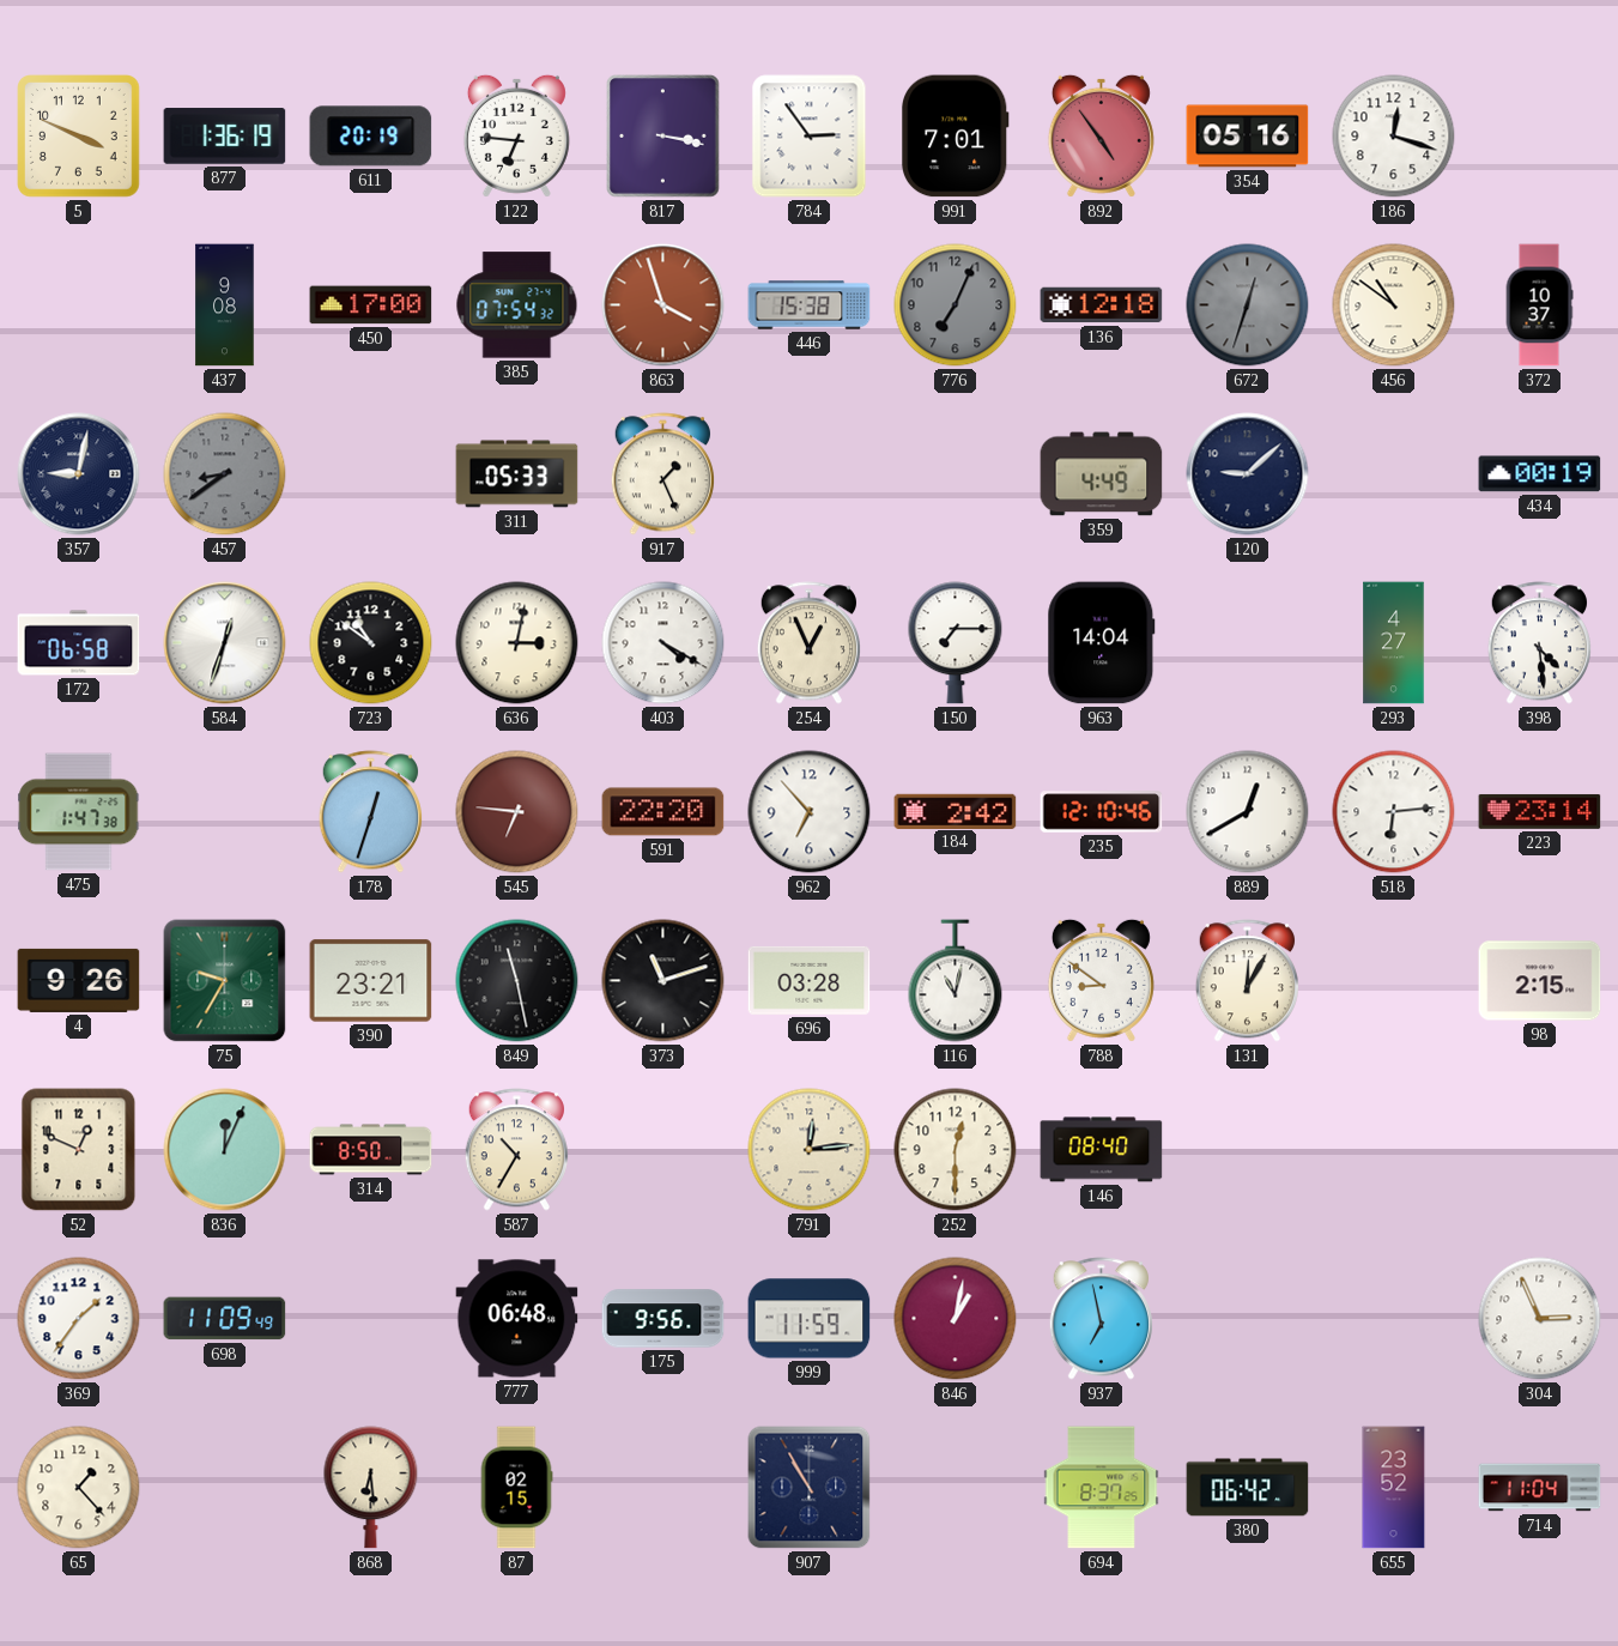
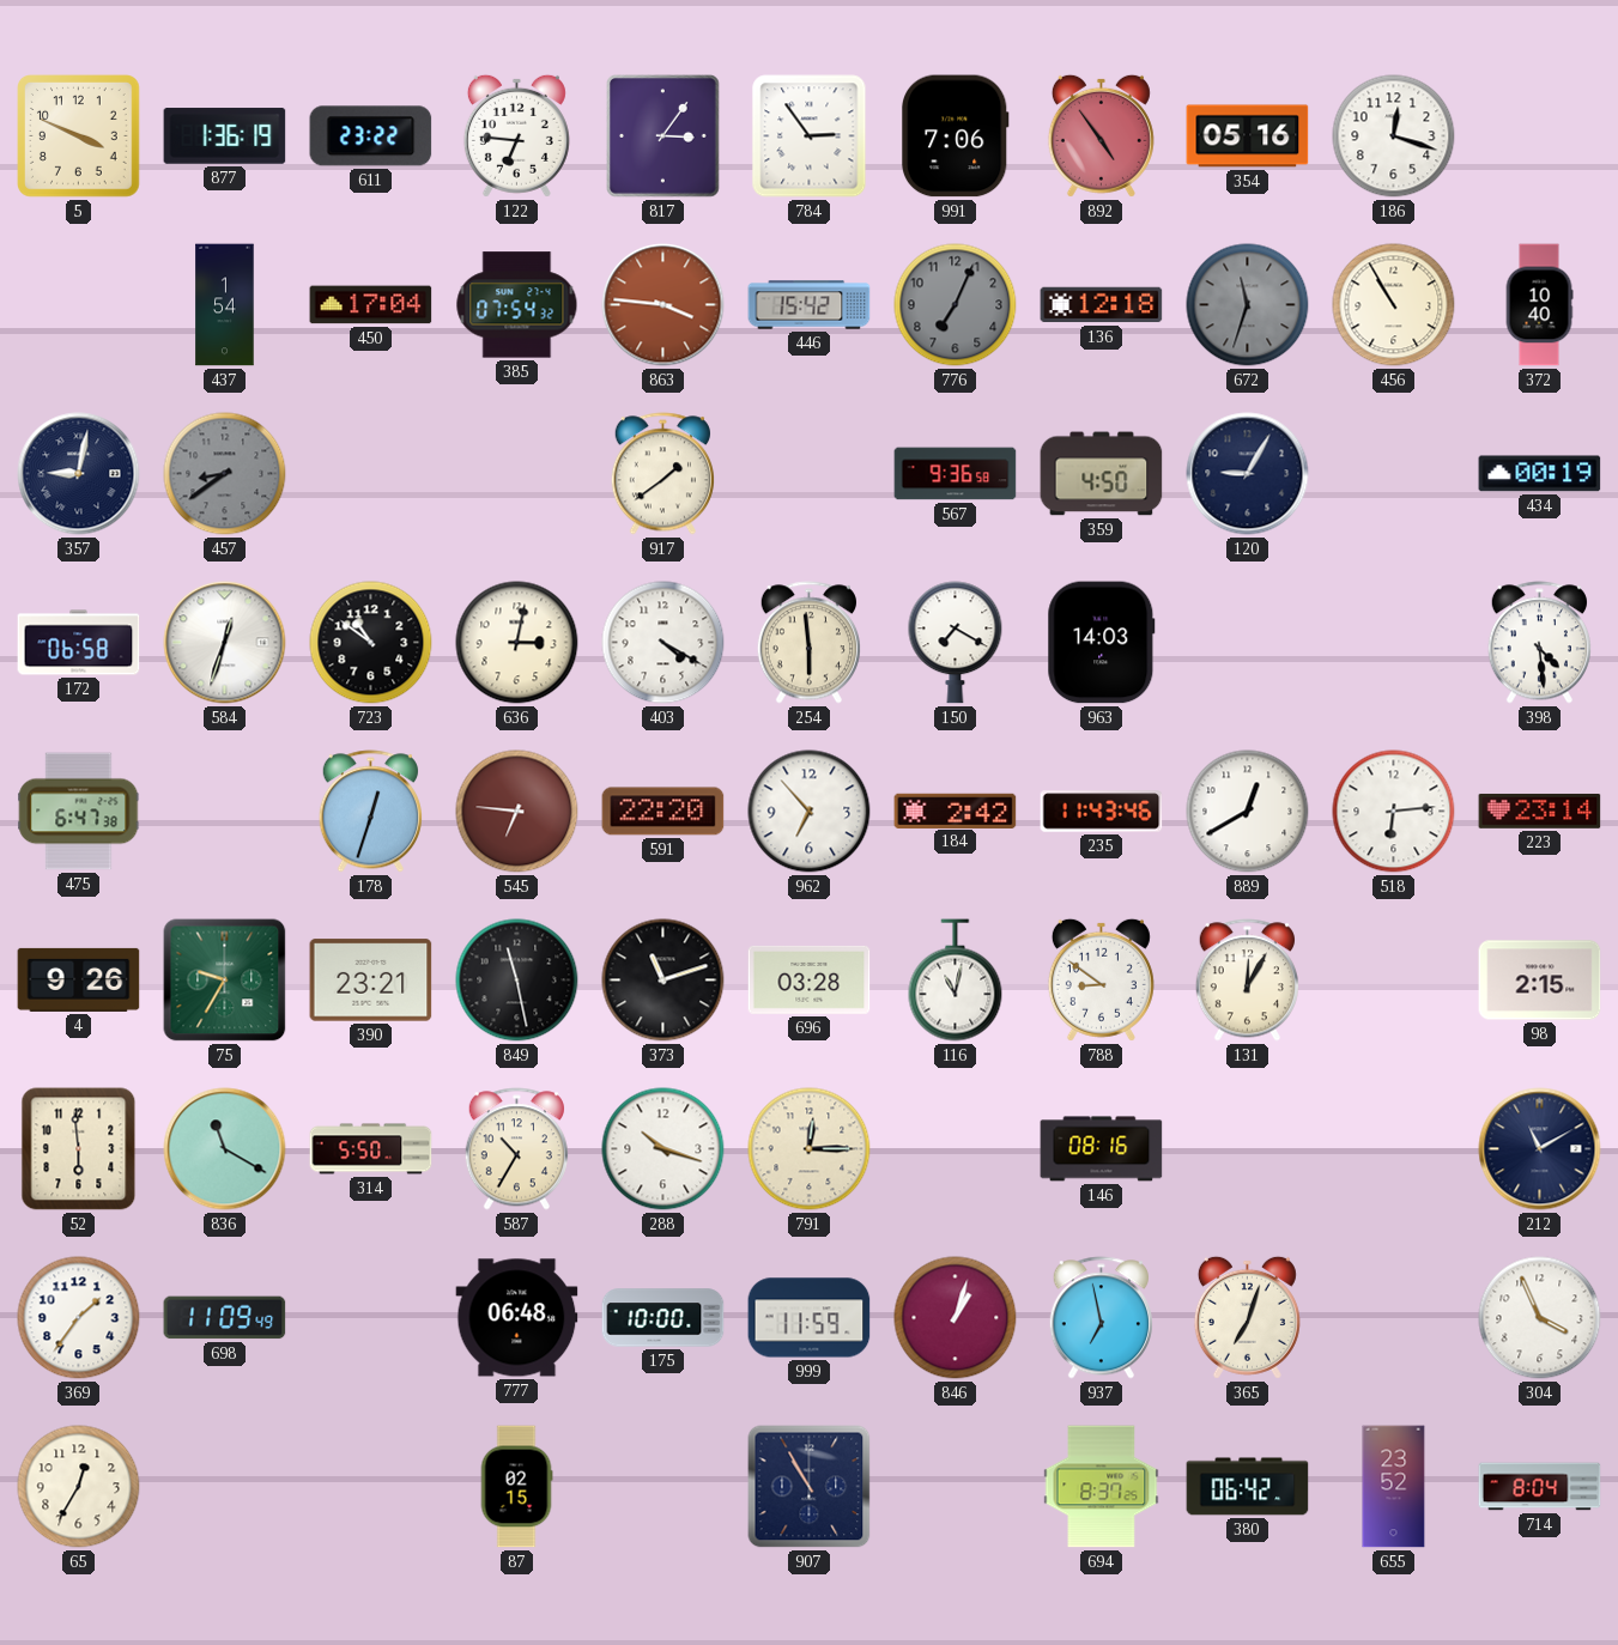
611: 20:19 -> 23:22 (371, 136)
817: 3:17 -> 3:06 (663, 136)
991: 7:01 -> 7:06 (956, 136)
437: 9:08 -> 1:54 (225, 305)
450: 17:00 -> 17:04 (371, 305)
863: 3:57 -> 3:46 (663, 305)
446: 15:38 -> 15:42 (810, 305)
672: 12:33 -> 11:33 (1248, 305)
456: 10:51 -> 10:55 (1394, 305)
372: 10:37 -> 10:40 (1539, 305)
311: 05:33 -> none (517, 474)
917: 1:26 -> 1:39 (662, 474)
567: none -> 9:36 (956, 474)
359: 4:49 -> 4:50 (1102, 474)
120: 9:08 -> 9:05 (1248, 474)
254: 12:56 -> 5:59 (808, 643)
150: 7:15 -> 7:20 (956, 643)
963: 14:04 -> 14:03 (1102, 643)
293: 4:27 -> none (1394, 643)
475: 1:47 -> 6:47 (79, 812)
235: 12:10 -> 11:43 (1102, 812)
52: 12:49 -> 5:59 (79, 1149)
836: 12:04 -> 11:20 (225, 1149)
314: 8:50 -> 5:50 (371, 1149)
288: none -> 10:18 (663, 1149)
791: 12:14 -> 12:15 (810, 1149)
252: 12:30 -> none (956, 1150)
146: 08:40 -> 08:16 (1102, 1149)
212: none -> 11:10 (1540, 1149)
175: 9:56 -> 10:00 (663, 1318)
846: 1:02 -> 1:03 (956, 1318)
365: none -> 7:03 (1247, 1317)
304: 2:56 -> 3:56 (1540, 1318)
65: 1:23 -> 12:35 (79, 1487)
868: 6:29 -> none (371, 1488)
714: 11:04 -> 8:04 (1540, 1487)
